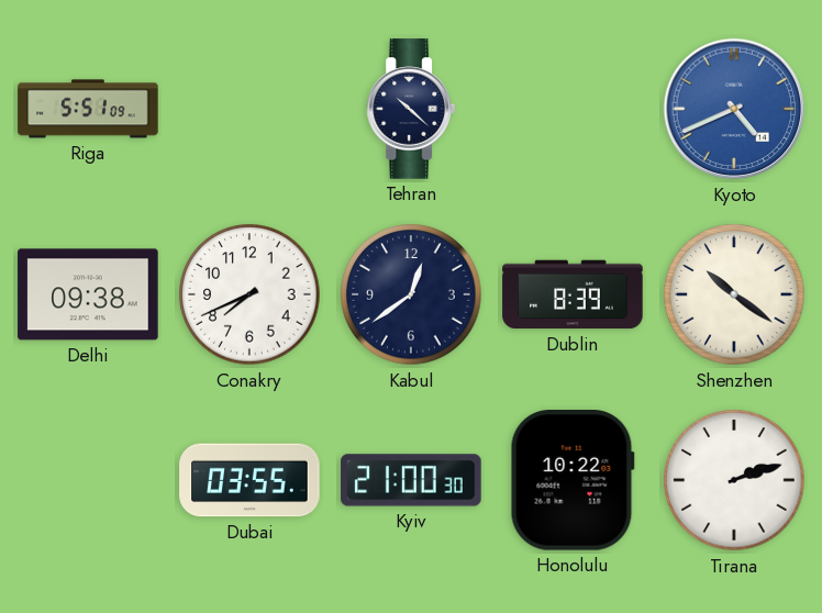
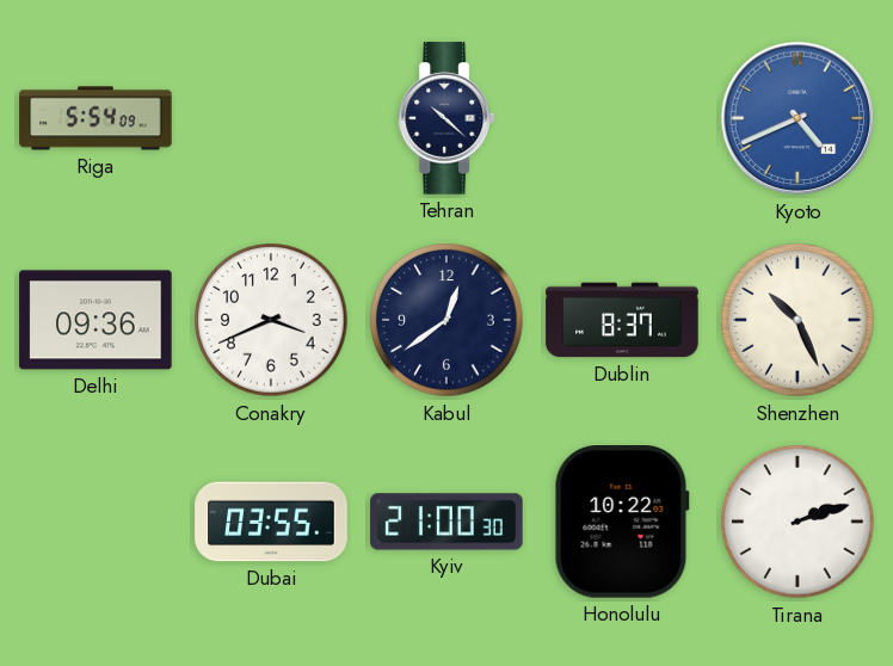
Riga: 5:51 -> 5:54 (96, 118)
Delhi: 09:38 -> 09:36 (96, 320)
Conakry: 7:41 -> 3:41 (271, 320)
Dublin: 8:39 -> 8:37 (622, 320)
Shenzhen: 10:21 -> 10:26 (797, 320)
